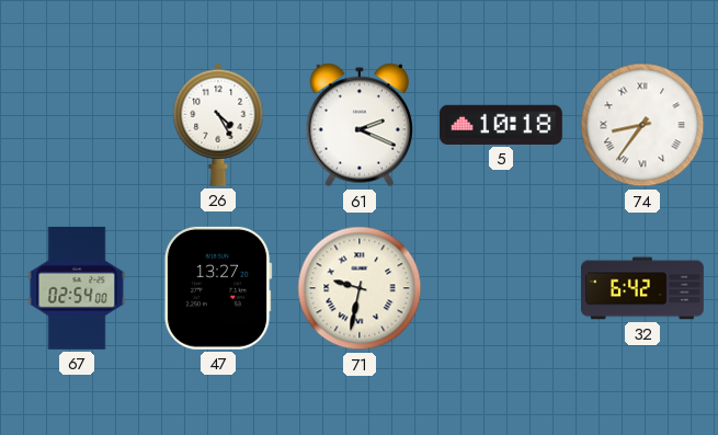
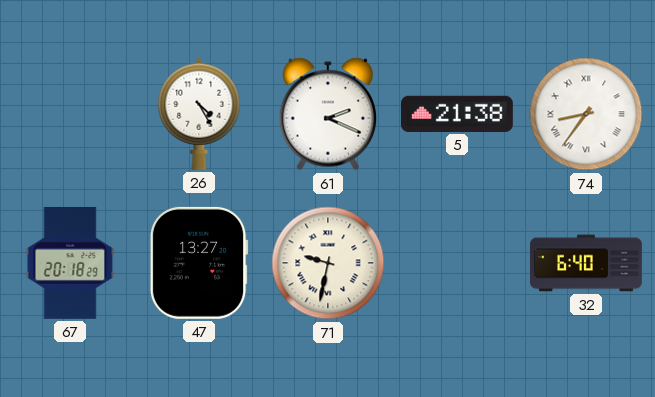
5: 10:18 -> 21:38 (457, 114)
67: 02:54 -> 20:18 (70, 263)
32: 6:42 -> 6:40 (587, 263)
